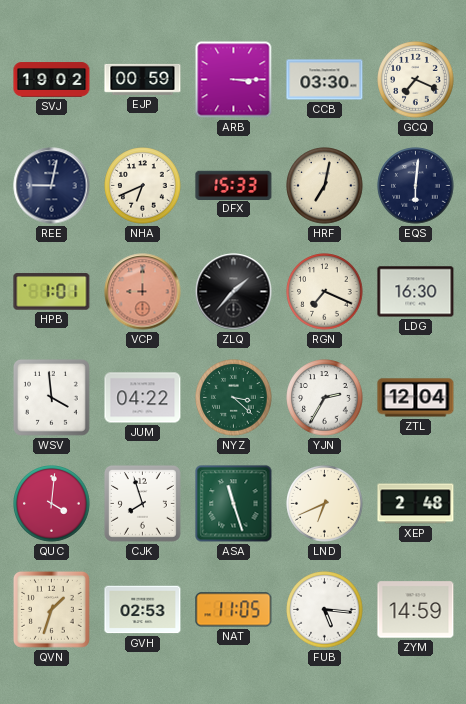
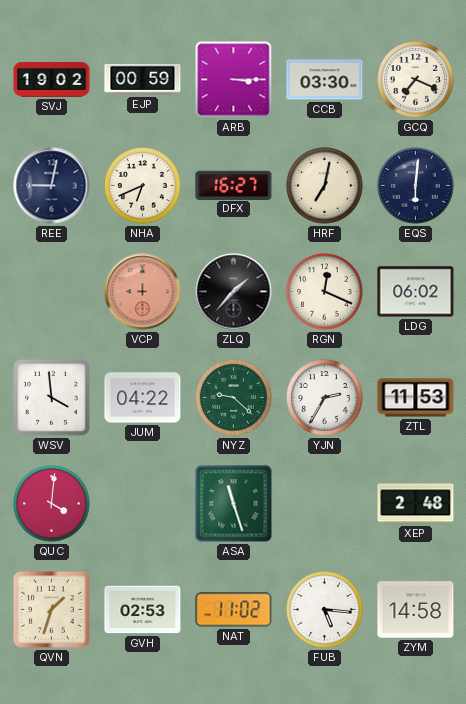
DFX: 15:33 -> 16:27 (234, 185)
HPB: 1:01 -> none (52, 292)
RGN: 7:19 -> 12:19 (325, 292)
LDG: 16:30 -> 06:02 (416, 292)
NYZ: 3:22 -> 9:22 (234, 398)
ZTL: 12:04 -> 11:53 (416, 398)
CJK: 7:57 -> none (142, 503)
LND: 6:41 -> none (325, 504)
NAT: 11:05 -> 11:02 (234, 610)
ZYM: 14:59 -> 14:58 (416, 610)
